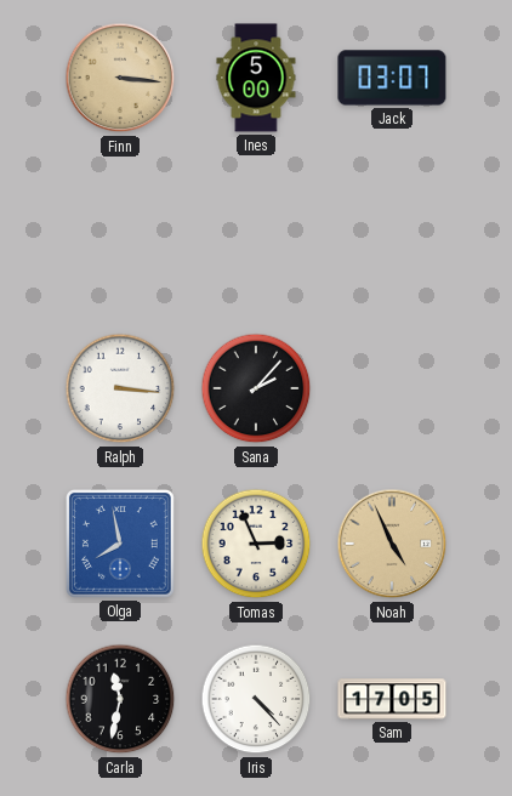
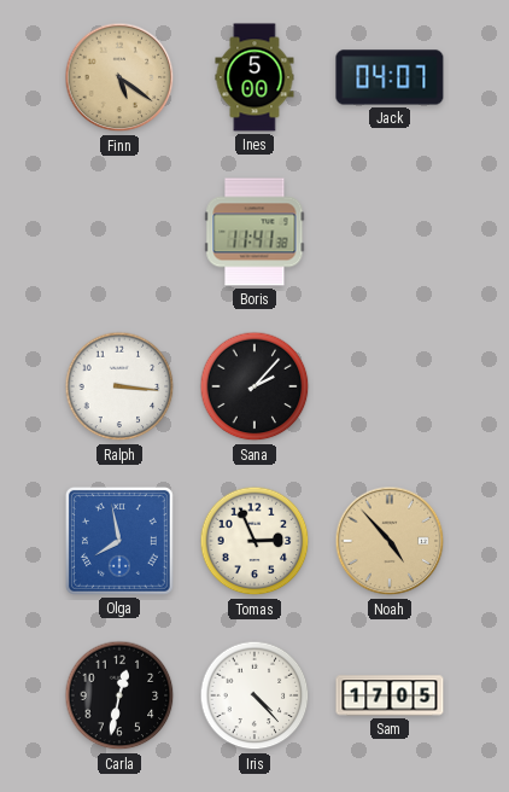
Finn: 3:16 -> 5:21 (119, 77)
Jack: 03:07 -> 04:07 (390, 77)
Boris: none -> 11:41 (255, 232)
Noah: 4:56 -> 4:53 (390, 541)
Carla: 11:32 -> 12:32 (119, 695)
